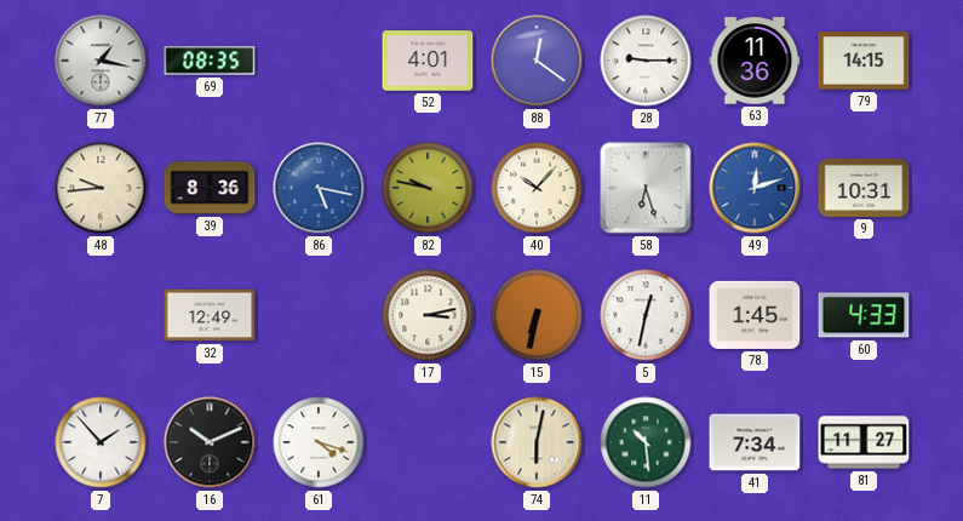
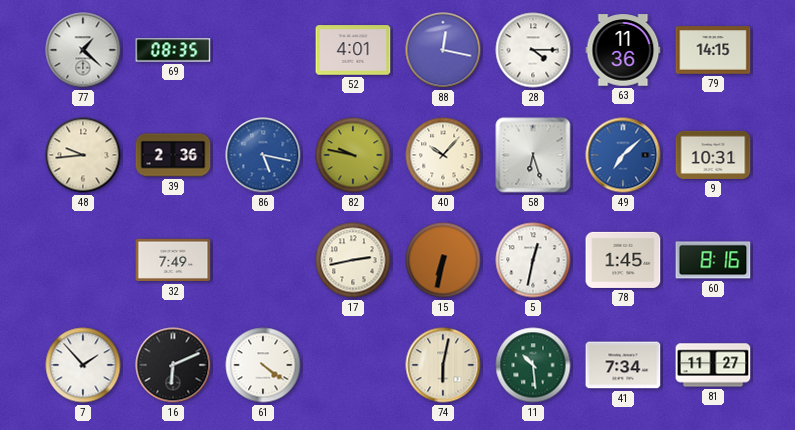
77: 1:17 -> 1:22 (83, 50)
88: 12:21 -> 12:17 (443, 50)
28: 9:15 -> 4:15 (533, 50)
39: 8:36 -> 2:36 (173, 155)
49: 12:12 -> 7:08 (623, 155)
32: 12:49 -> 7:49 (173, 260)
17: 3:13 -> 2:43 (353, 260)
60: 4:33 -> 8:16 (713, 260)
16: 10:11 -> 6:11 (173, 365)
61: 4:18 -> 4:21 (263, 365)
